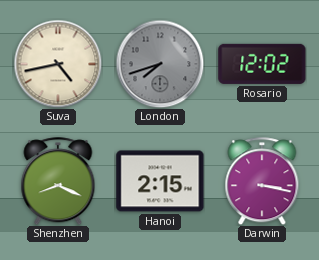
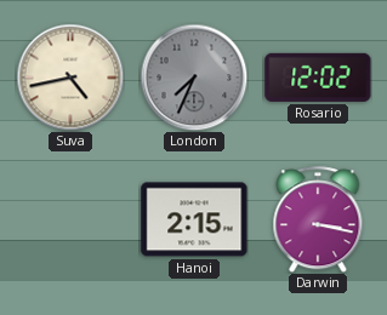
London: 7:42 -> 7:34 (194, 78)
Shenzhen: 8:19 -> none (58, 181)
